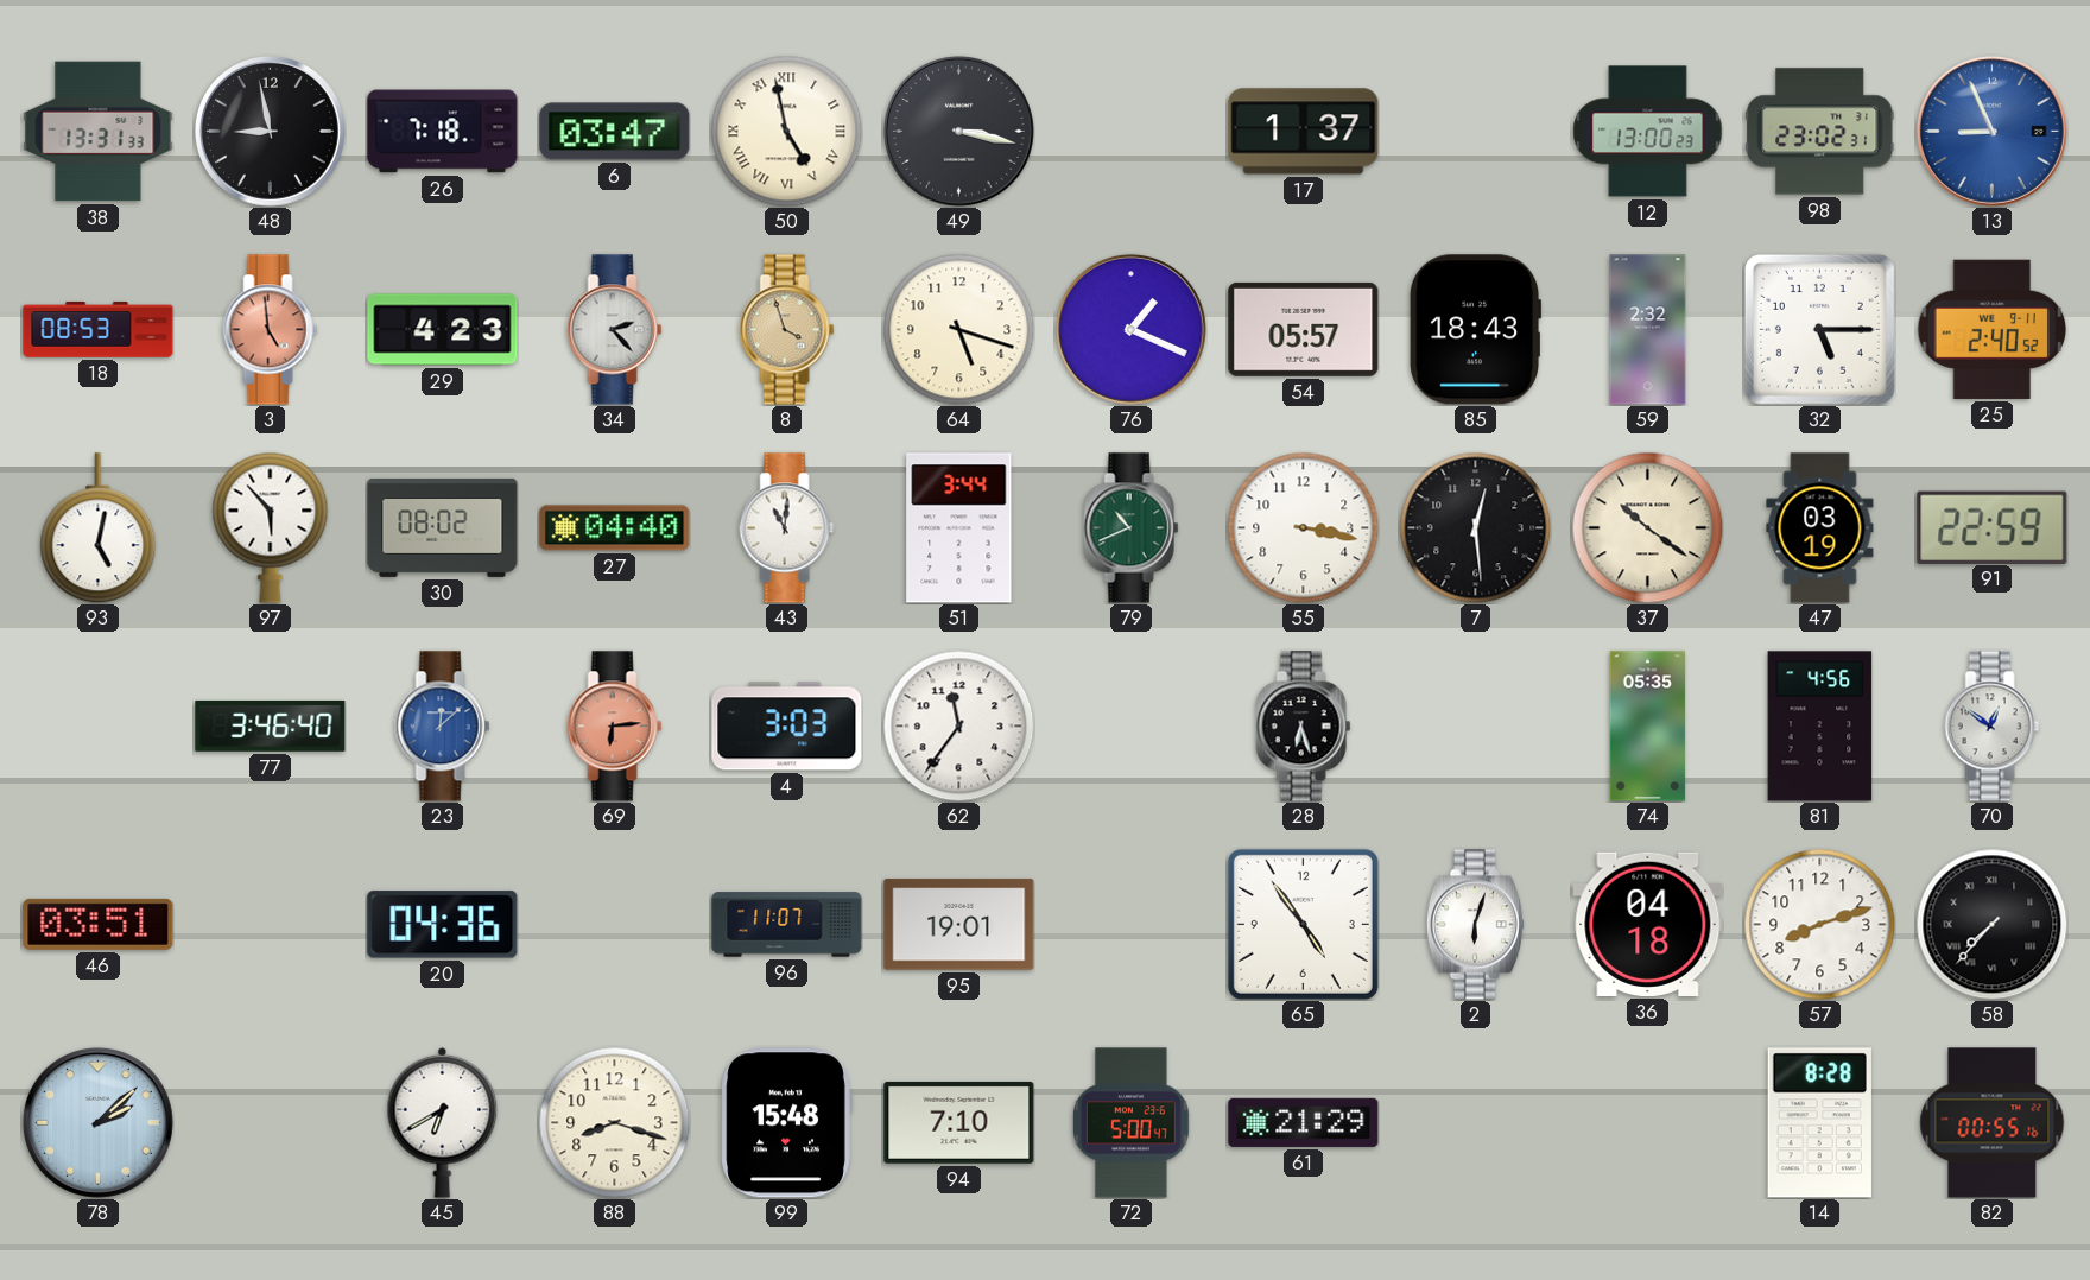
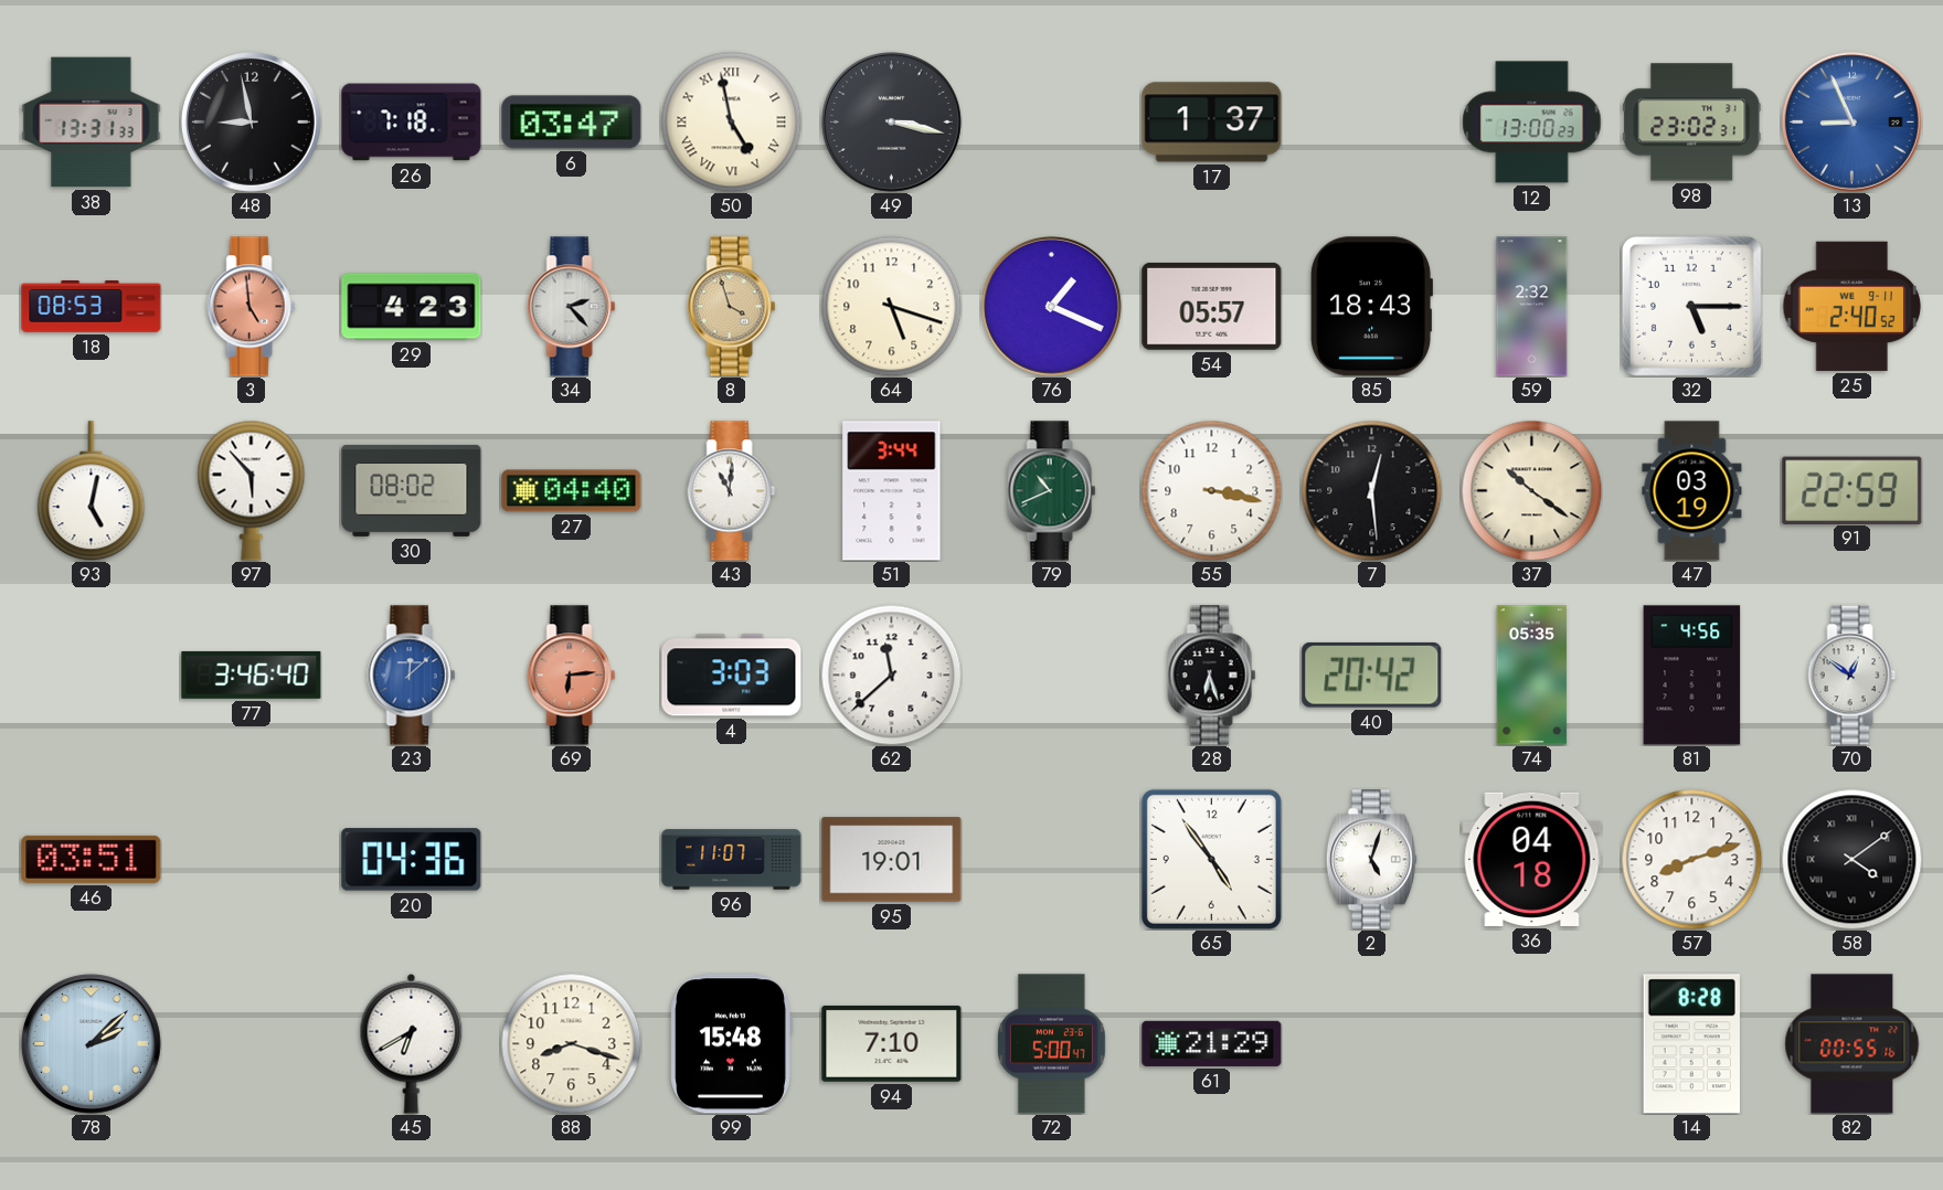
62: 11:36 -> 11:38 (891, 674)
40: none -> 20:42 (1372, 674)
2: 6:03 -> 5:03 (1371, 860)
58: 7:37 -> 4:09 (1851, 859)
